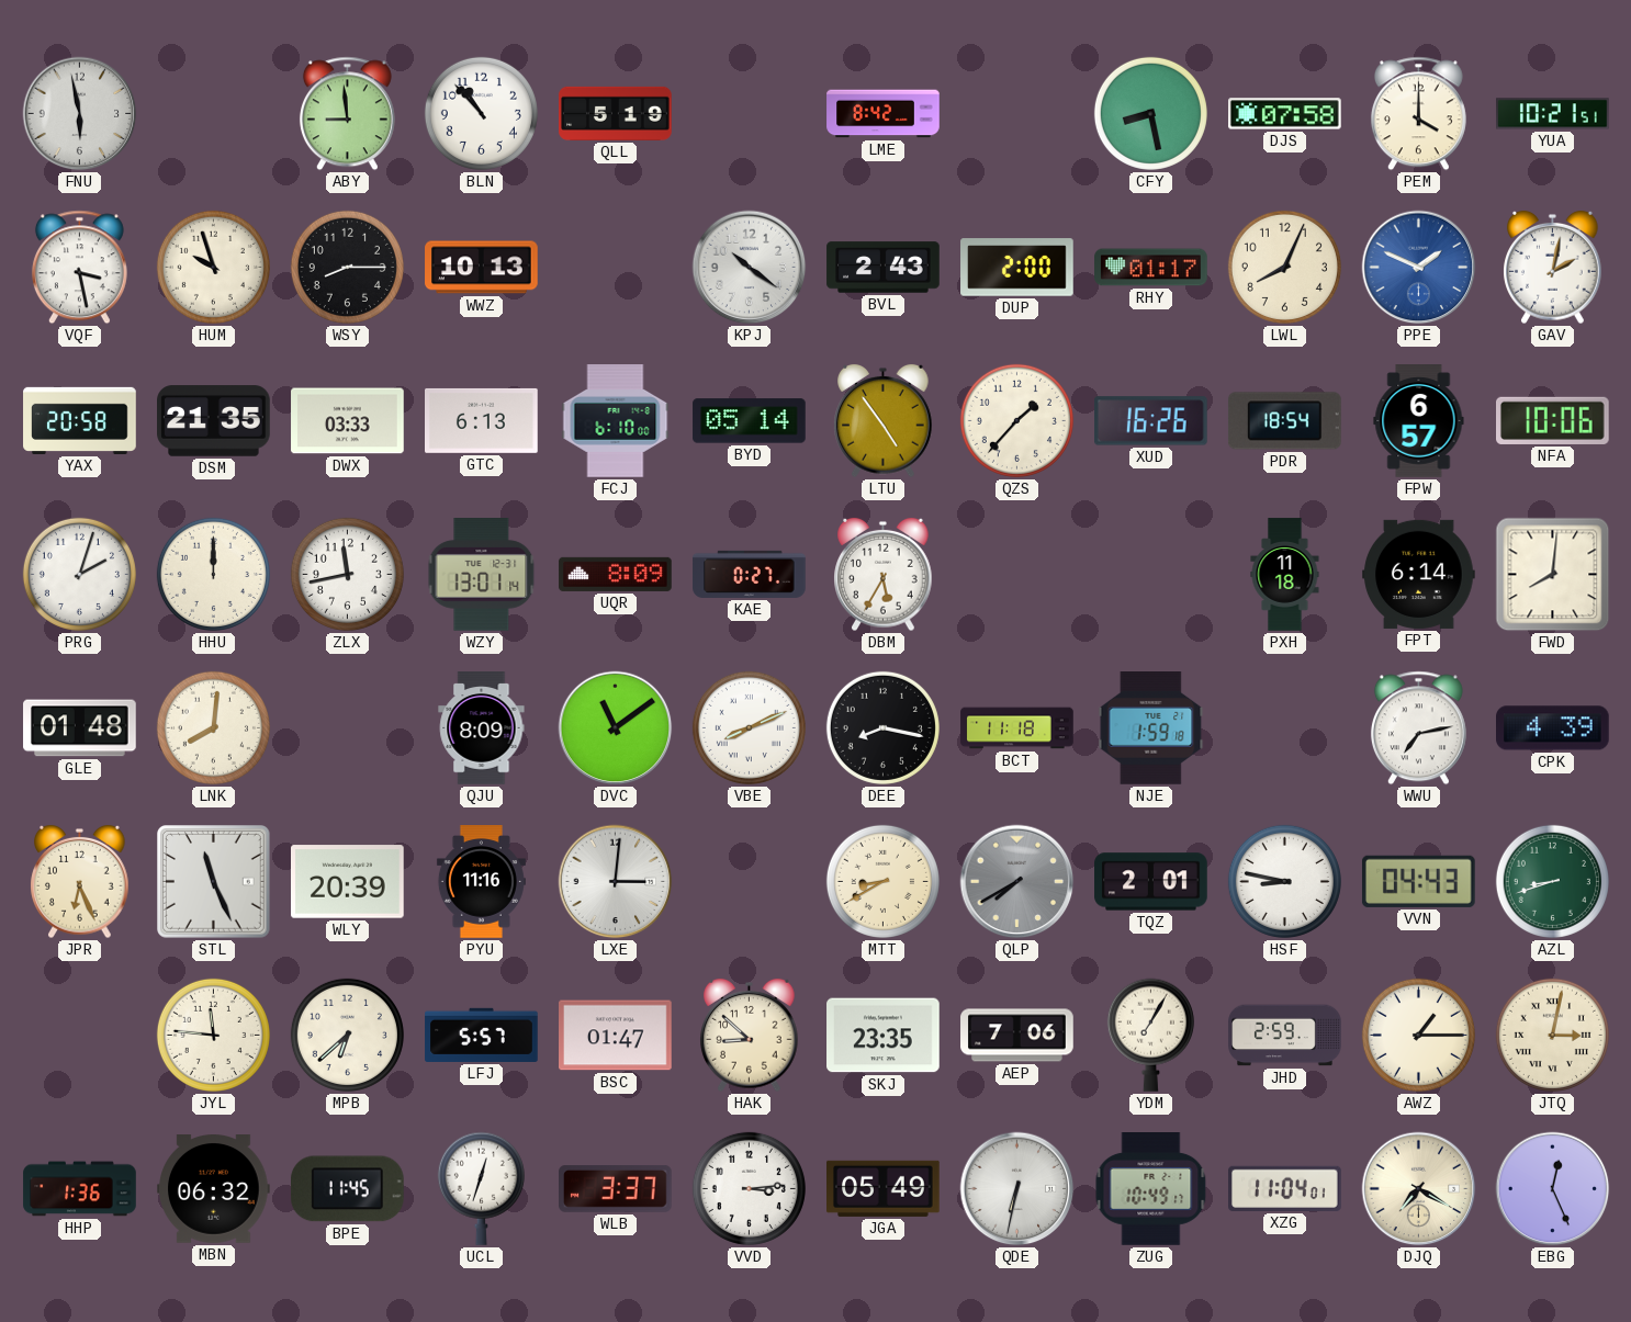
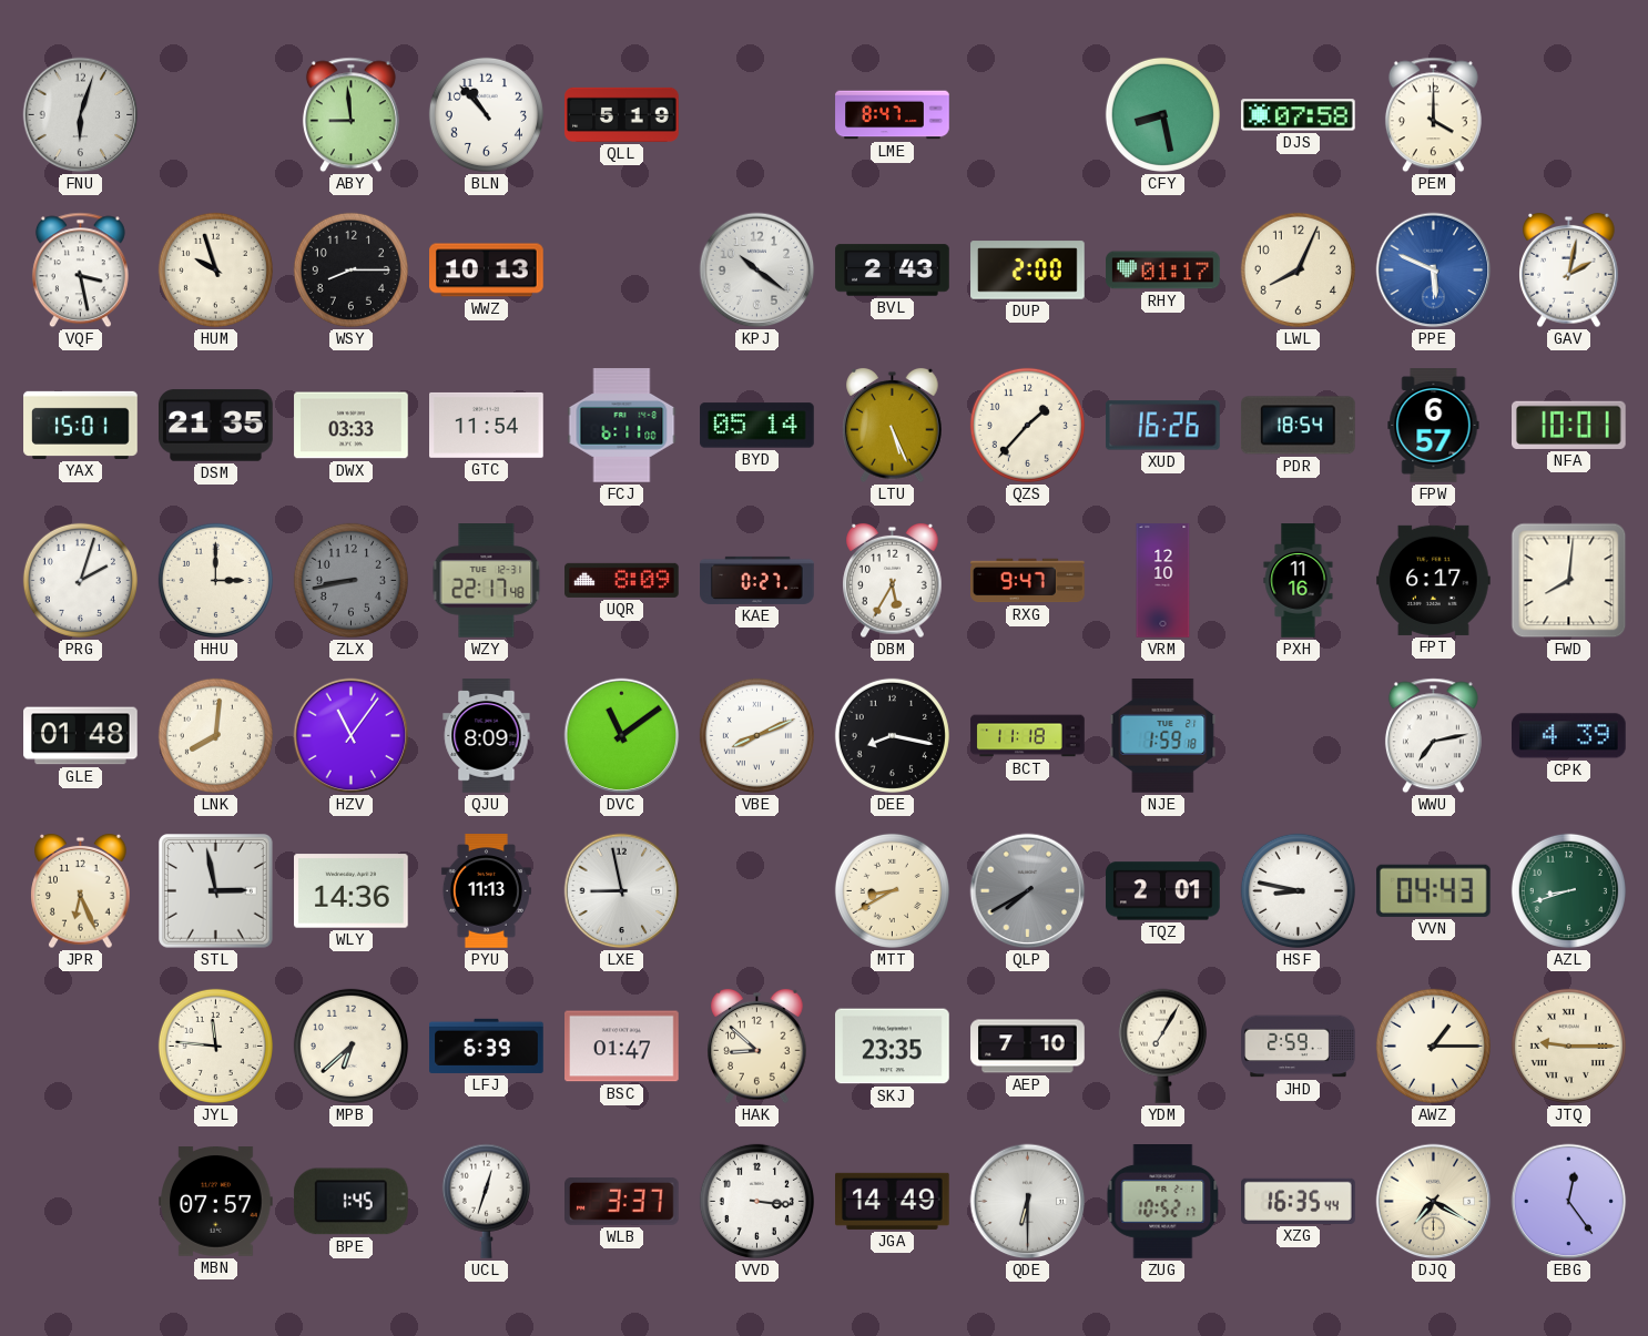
FNU: 5:58 -> 6:03 (81, 115)
LME: 8:42 -> 8:47 (893, 115)
YUA: 10:21 -> none (1553, 114)
PPE: 1:49 -> 5:49 (1434, 271)
YAX: 20:58 -> 15:01 (81, 425)
GTC: 6:13 -> 11:54 (487, 425)
FCJ: 6:10 -> 6:11 (622, 426)
LTU: 4:54 -> 5:26 (893, 426)
NFA: 10:06 -> 10:01 (1569, 425)
HHU: 12:00 -> 3:00 (215, 580)
ZLX: 11:43 -> 8:43 (350, 580)
ZLX dial: white -> grey (350, 580)
WZY: 13:01 -> 22:17 (487, 581)
RXG: none -> 9:47 (1028, 581)
VRM: none -> 12:10 (1163, 581)
PXH: 11:18 -> 11:16 (1299, 581)
FPT: 6:14 -> 6:17 (1434, 580)
HZV: none -> 11:06 (352, 736)
STL: 11:26 -> 2:58 (216, 891)
WLY: 20:39 -> 14:36 (352, 891)
PYU: 11:16 -> 11:13 (486, 891)
LXE: 3:01 -> 8:58 (622, 891)
LFJ: 5:57 -> 6:39 (487, 1046)
AEP: 7:06 -> 7:10 (1028, 1047)
JTQ: 3:02 -> 9:15 (1568, 1046)
HHP: 1:36 -> none (80, 1189)
MBN: 06:32 -> 07:57 (216, 1202)
BPE: 11:45 -> 1:45 (350, 1202)
VVD: 3:14 -> 3:16 (756, 1201)
JGA: 05:49 -> 14:49 (893, 1201)
QDE: 6:32 -> 6:30 (1028, 1202)
ZUG: 10:49 -> 10:52 (1163, 1202)
XZG: 11:04 -> 16:35 (1299, 1201)
EBG: 12:26 -> 12:24 (1569, 1202)
